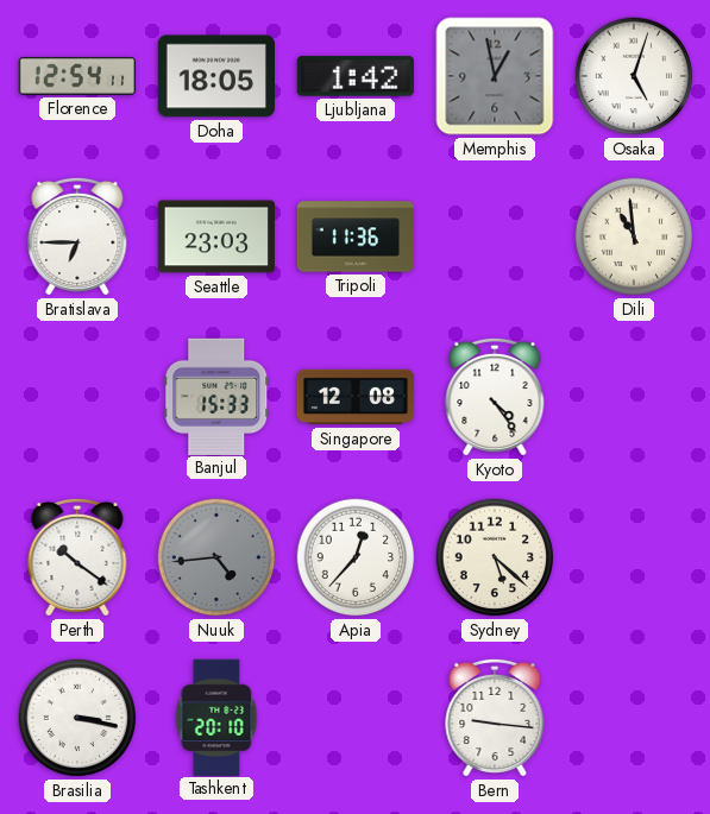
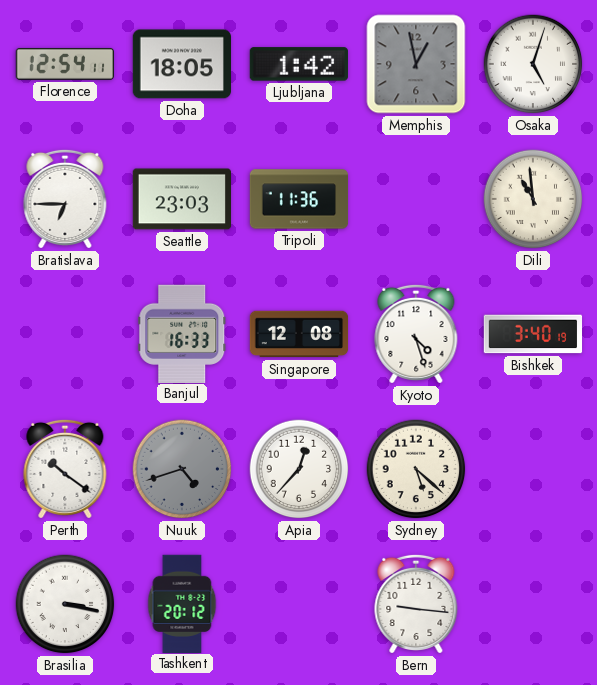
Banjul: 15:33 -> 16:33 (182, 333)
Kyoto: 4:24 -> 4:27 (416, 334)
Bishkek: none -> 3:40 (533, 334)
Nuuk: 4:44 -> 4:42 (182, 469)
Tashkent: 20:10 -> 20:12 (182, 603)
